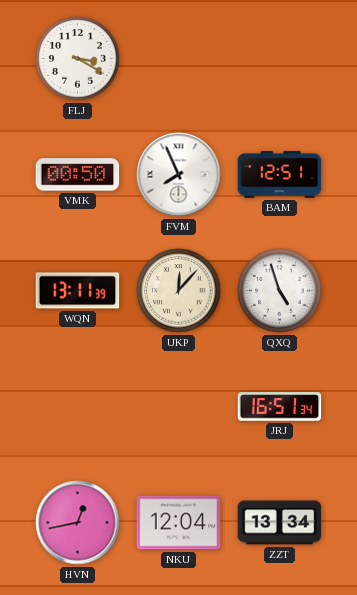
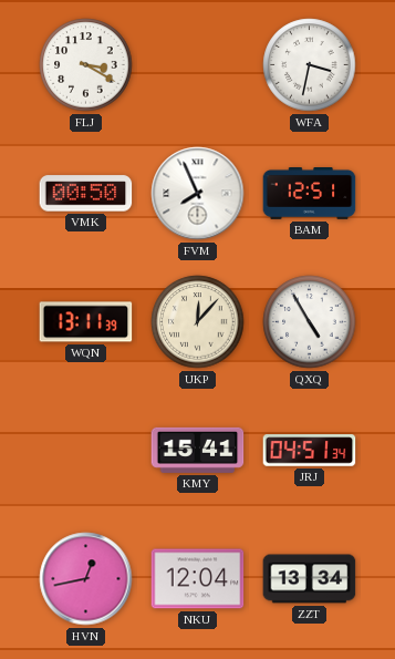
WFA: none -> 3:32 (310, 65)
QXQ: 4:57 -> 4:55 (310, 322)
KMY: none -> 15:41 (198, 450)
JRJ: 16:51 -> 04:51 (310, 451)
